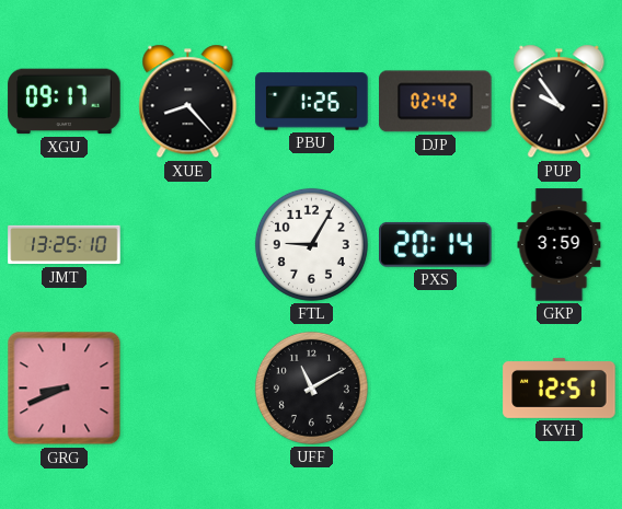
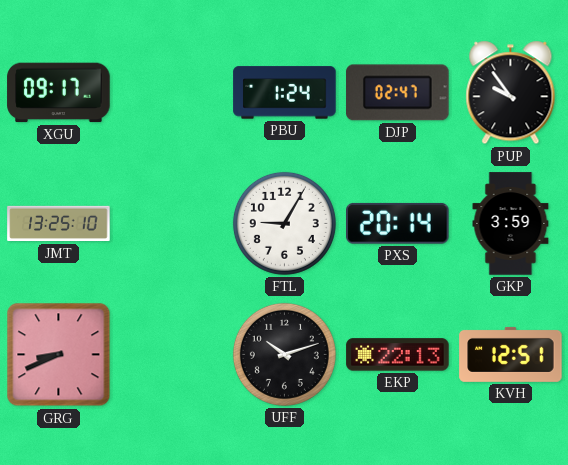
XUE: 8:23 -> none (188, 102)
PBU: 1:26 -> 1:24 (285, 93)
DJP: 02:42 -> 02:47 (398, 93)
UFF: 11:10 -> 10:12 (284, 354)
EKP: none -> 22:13 (398, 355)
